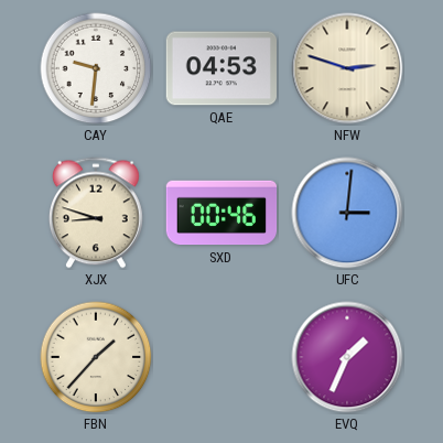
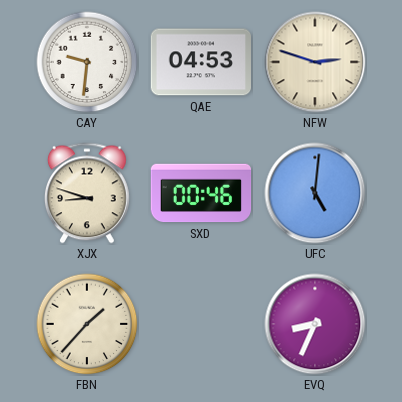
UFC: 3:01 -> 5:01 (315, 193)
EVQ: 1:34 -> 8:34 (315, 324)
